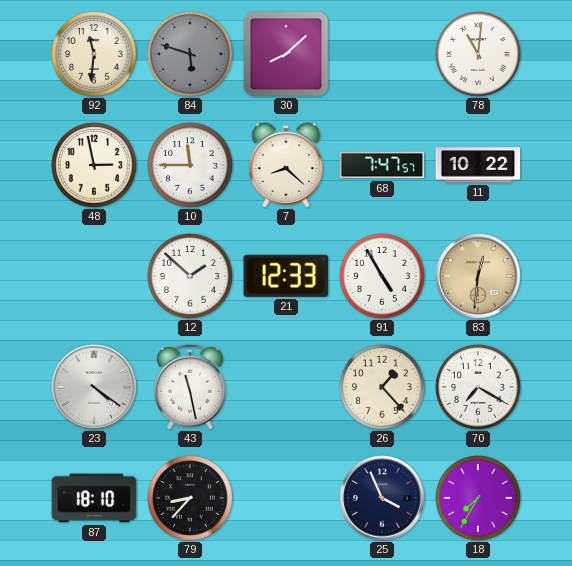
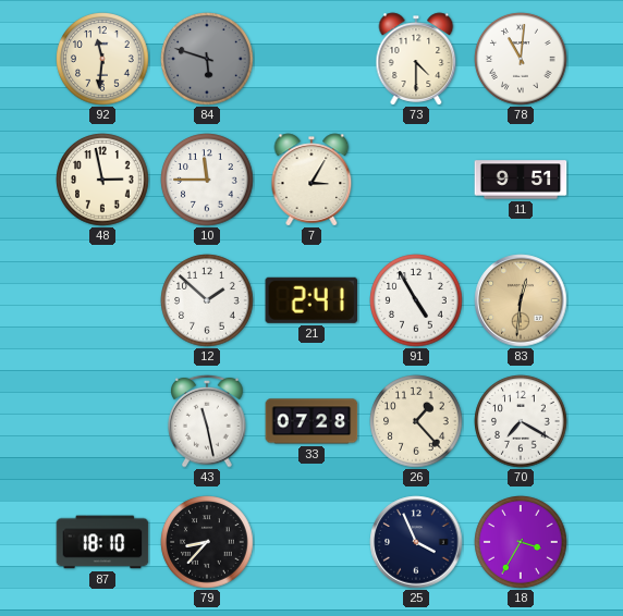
30: 8:08 -> none (286, 54)
73: none -> 4:30 (416, 59)
7: 8:22 -> 3:05 (311, 180)
68: 7:47 -> none (382, 165)
11: 10:22 -> 9:51 (521, 180)
21: 12:33 -> 2:41 (311, 300)
23: 4:21 -> none (94, 387)
33: none -> 07:28 (311, 421)
18: 7:35 -> 3:35 (521, 542)
